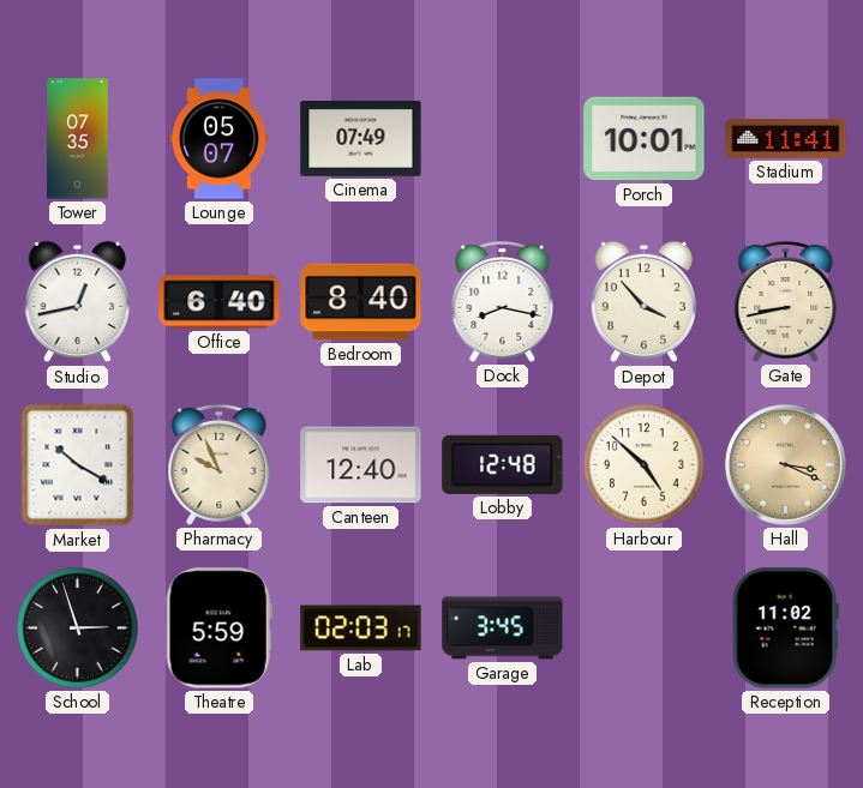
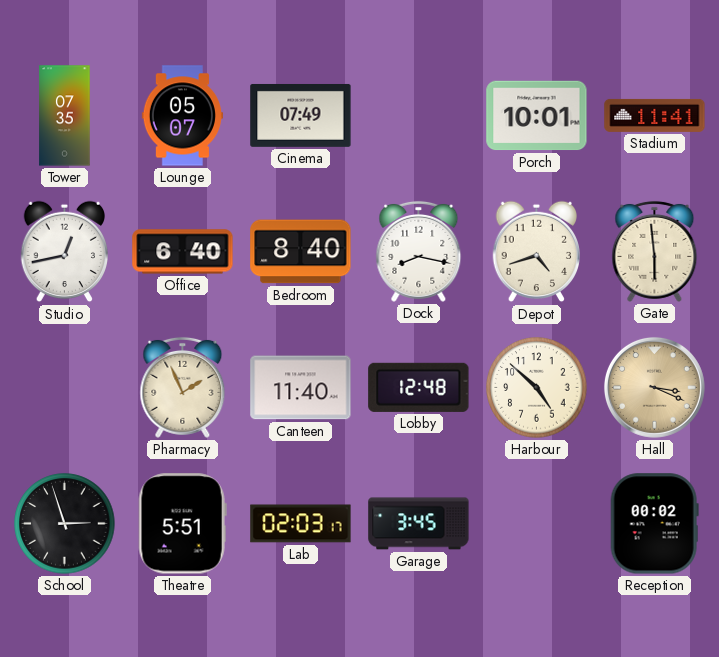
Depot: 3:53 -> 4:42 (537, 252)
Gate: 8:43 -> 5:59 (655, 251)
Market: 10:20 -> none (78, 465)
Pharmacy: 9:56 -> 1:56 (183, 387)
Canteen: 12:40 -> 11:40 (301, 388)
Theatre: 5:59 -> 5:51 (182, 524)
Reception: 11:02 -> 00:02 (654, 524)
